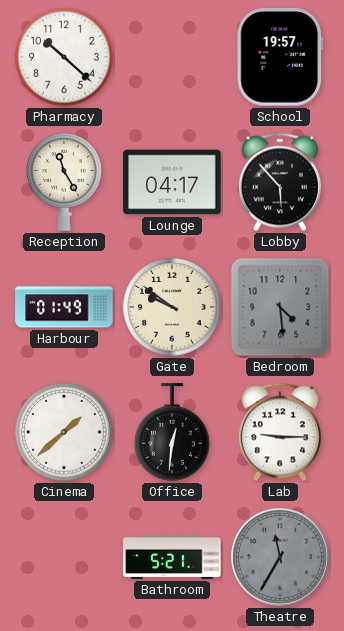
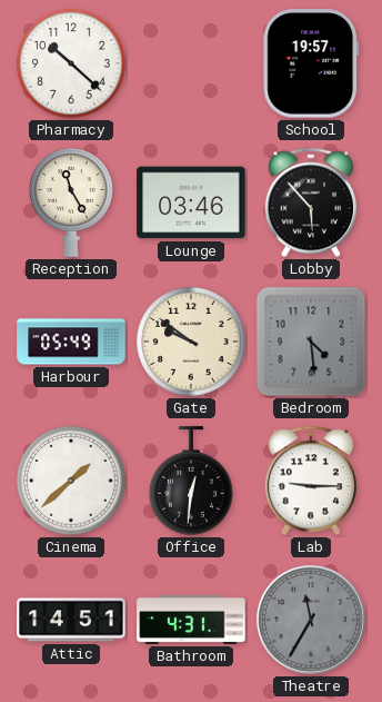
Lounge: 04:17 -> 03:46 (191, 202)
Harbour: 01:49 -> 05:49 (71, 342)
Attic: none -> 14:51 (71, 620)
Bathroom: 5:21 -> 4:31 (191, 620)
